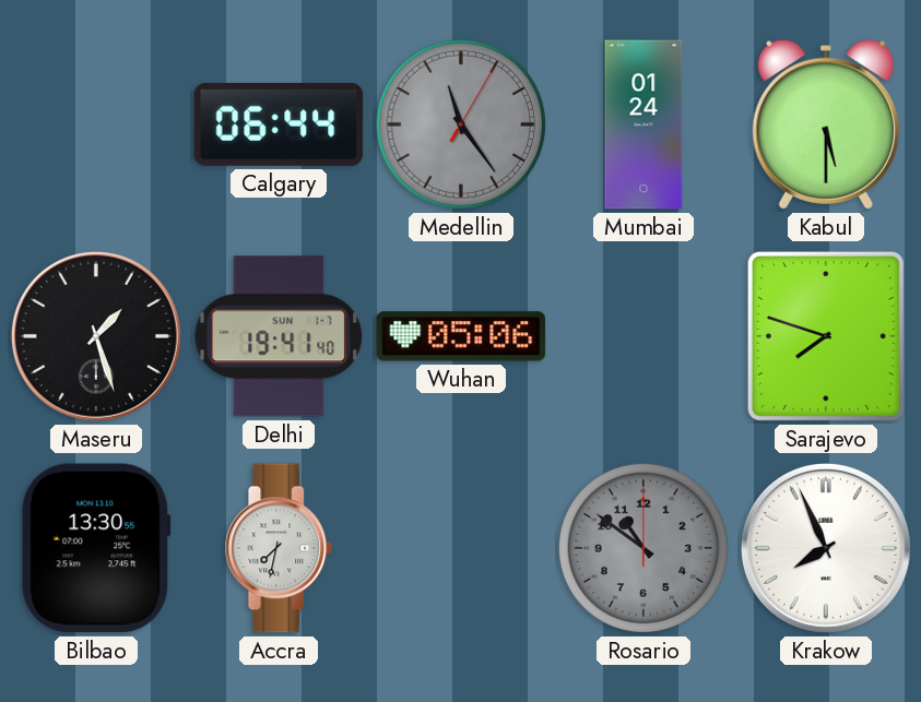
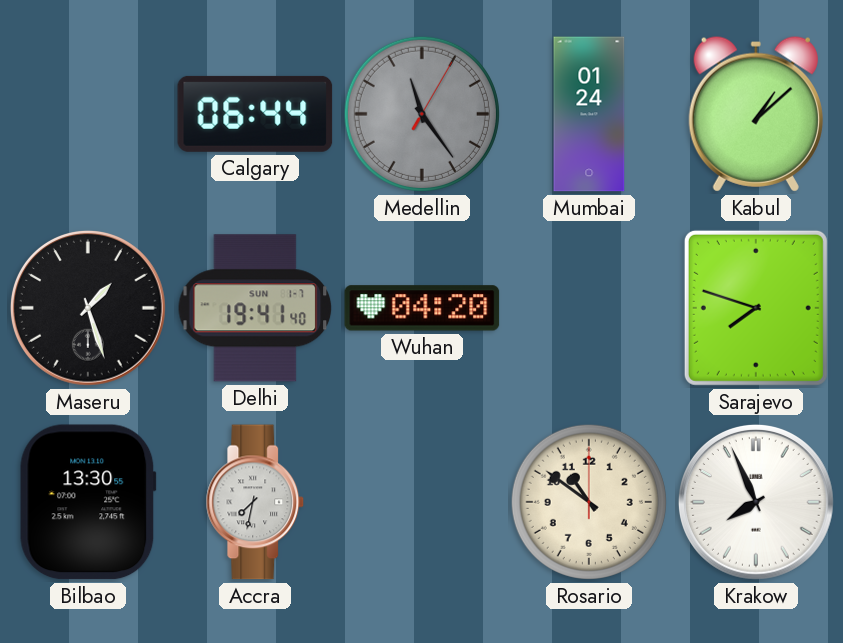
Kabul: 5:30 -> 1:08 (756, 114)
Wuhan: 05:06 -> 04:20 (422, 308)
Rosario dial: grey -> cream (589, 502)
